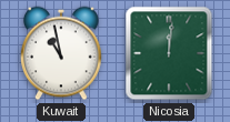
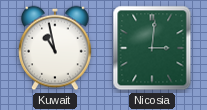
Nicosia: 12:01 -> 3:01 (152, 48)
